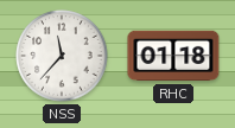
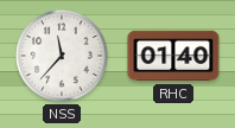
RHC: 01:18 -> 01:40 (173, 56)
